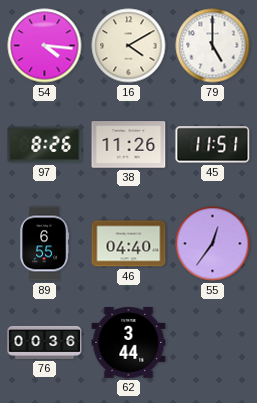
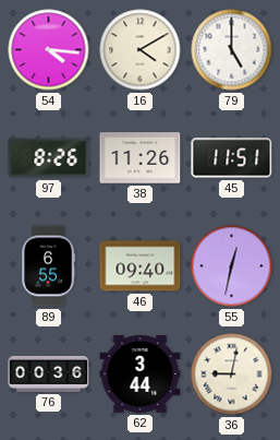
46: 04:40 -> 09:40 (141, 266)
55: 12:36 -> 12:32 (232, 266)
36: none -> 9:02 (232, 374)
